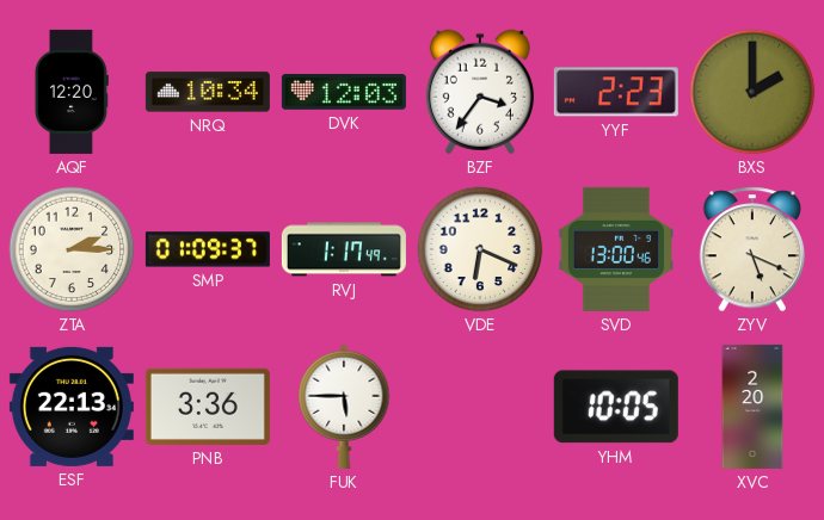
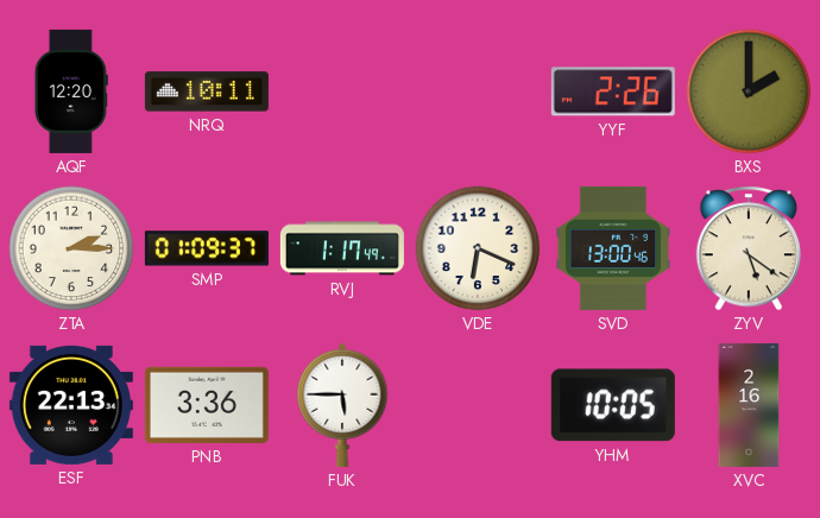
NRQ: 10:34 -> 10:11 (207, 91)
DVK: 12:03 -> none (344, 92)
BZF: 3:36 -> none (480, 92)
YYF: 2:23 -> 2:26 (613, 91)
ZYV: 5:19 -> 5:21 (749, 248)
XVC: 2:20 -> 2:16 (749, 405)
